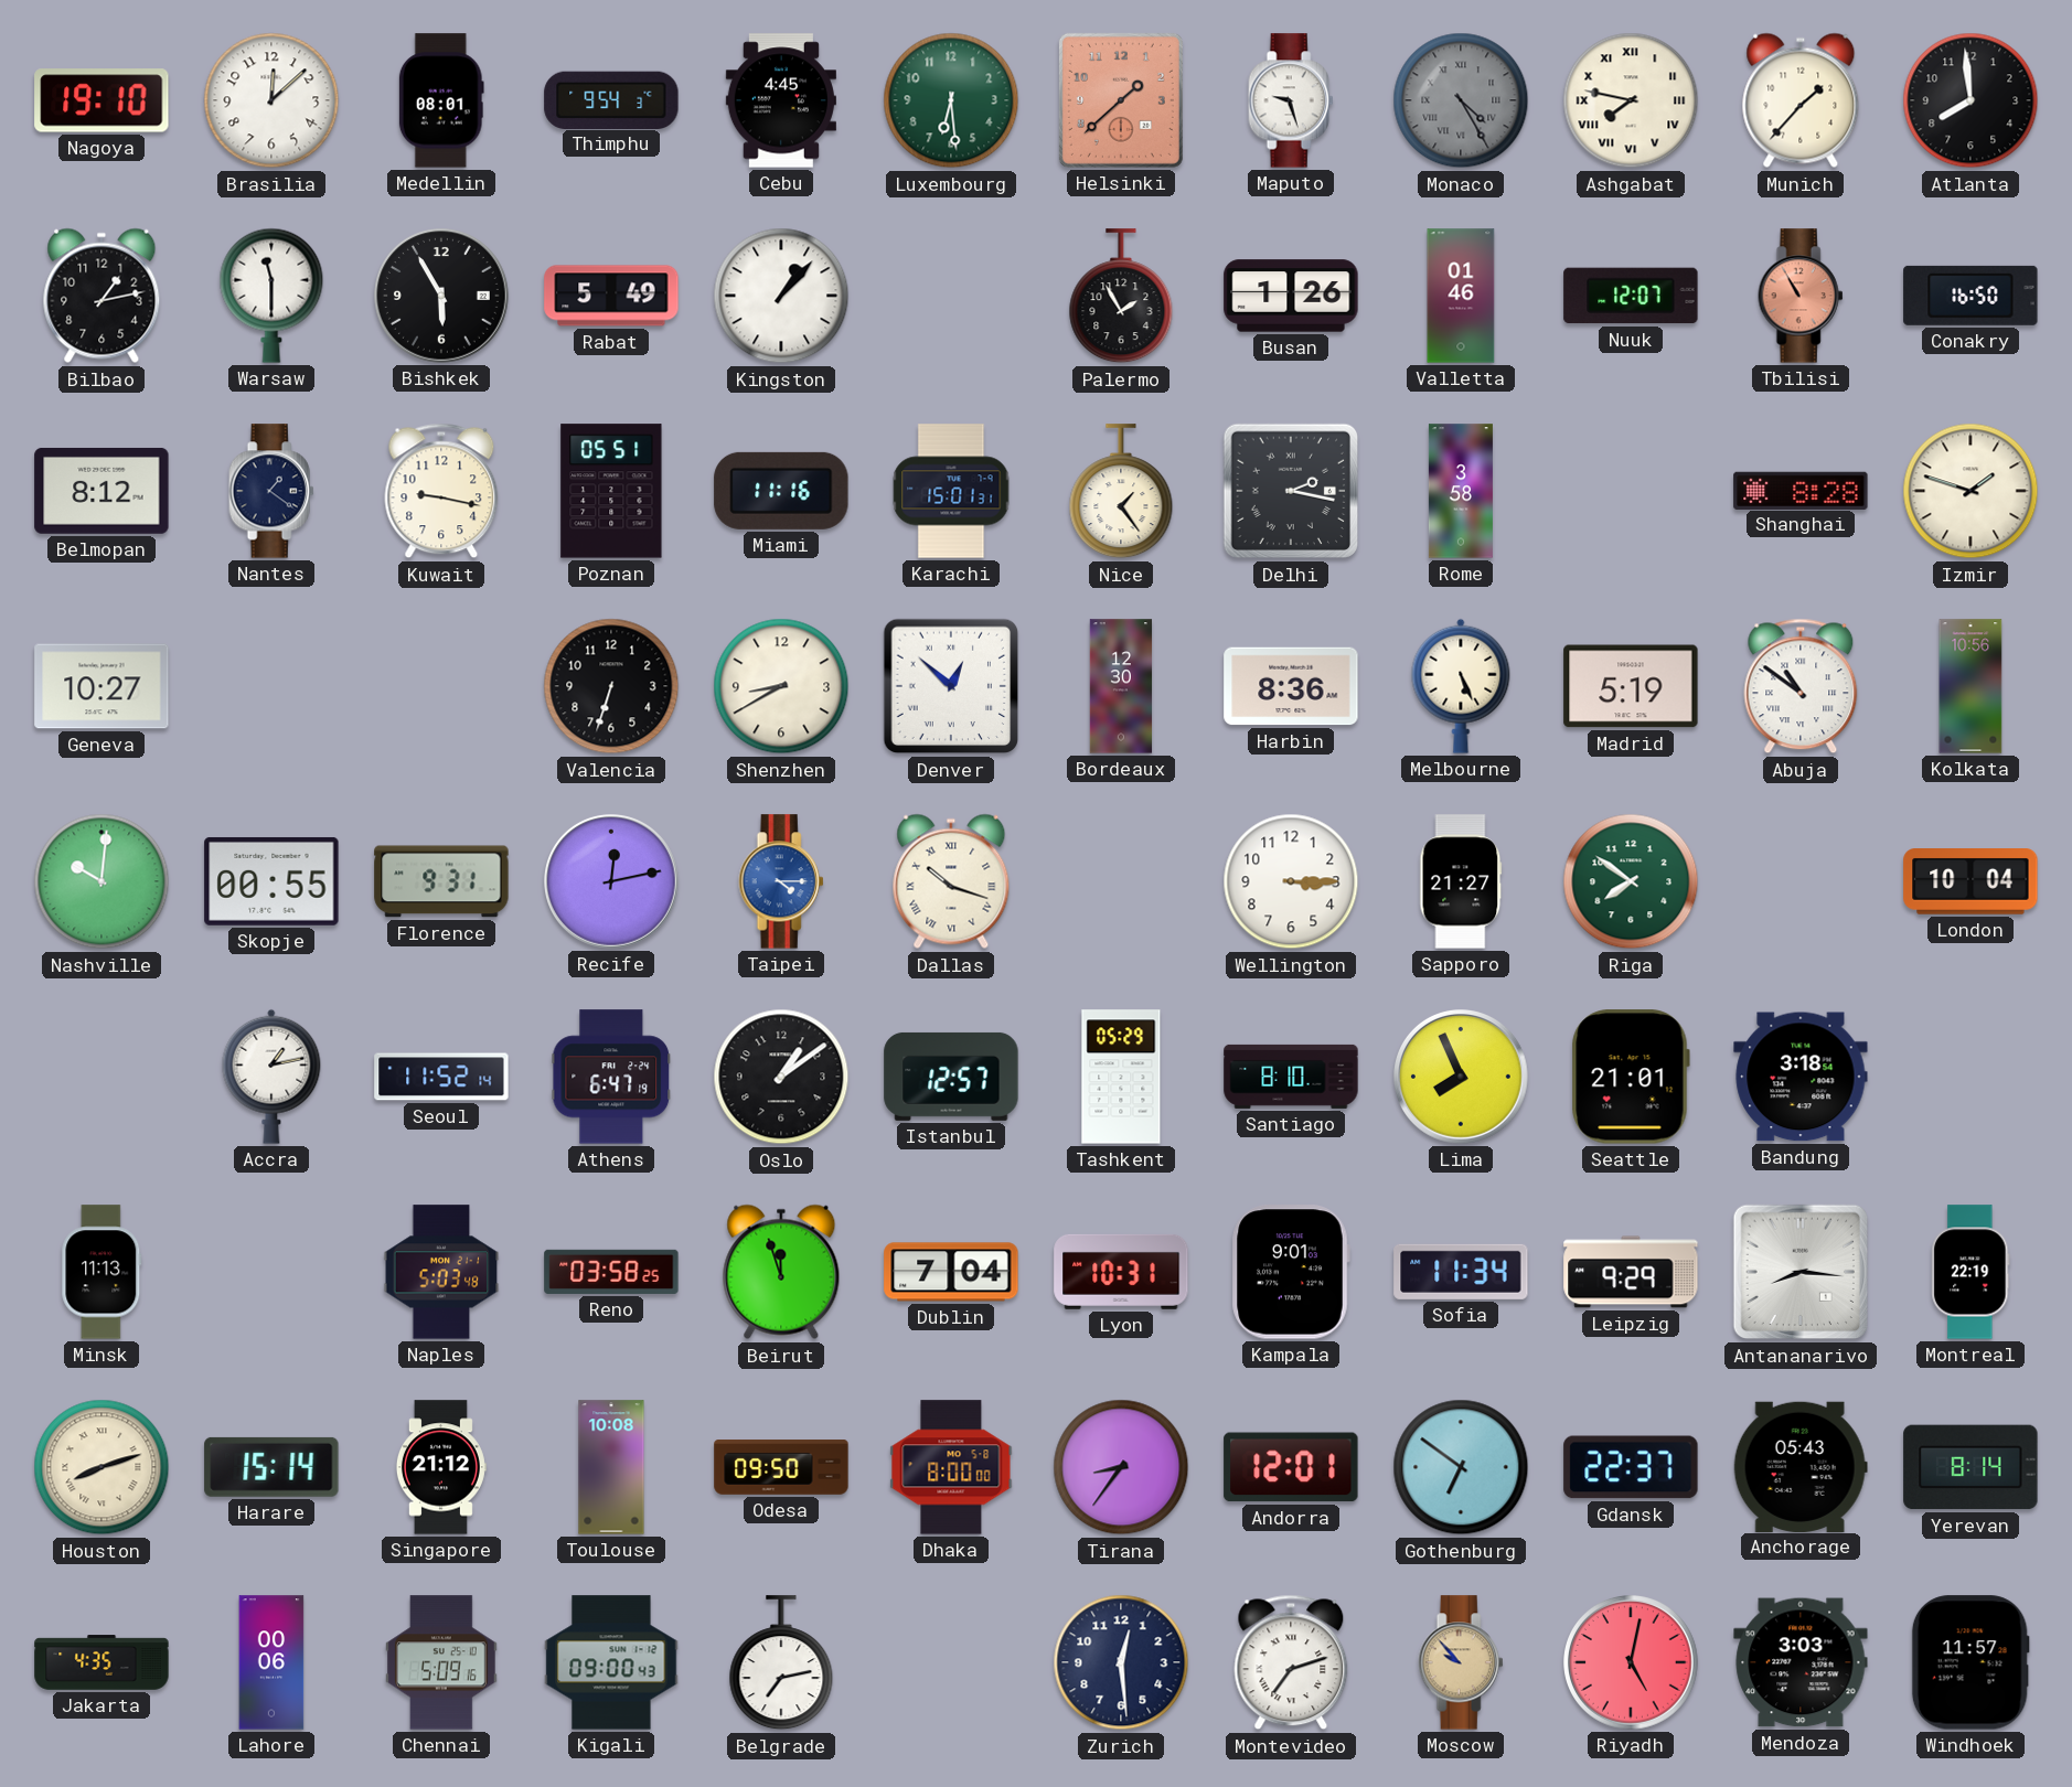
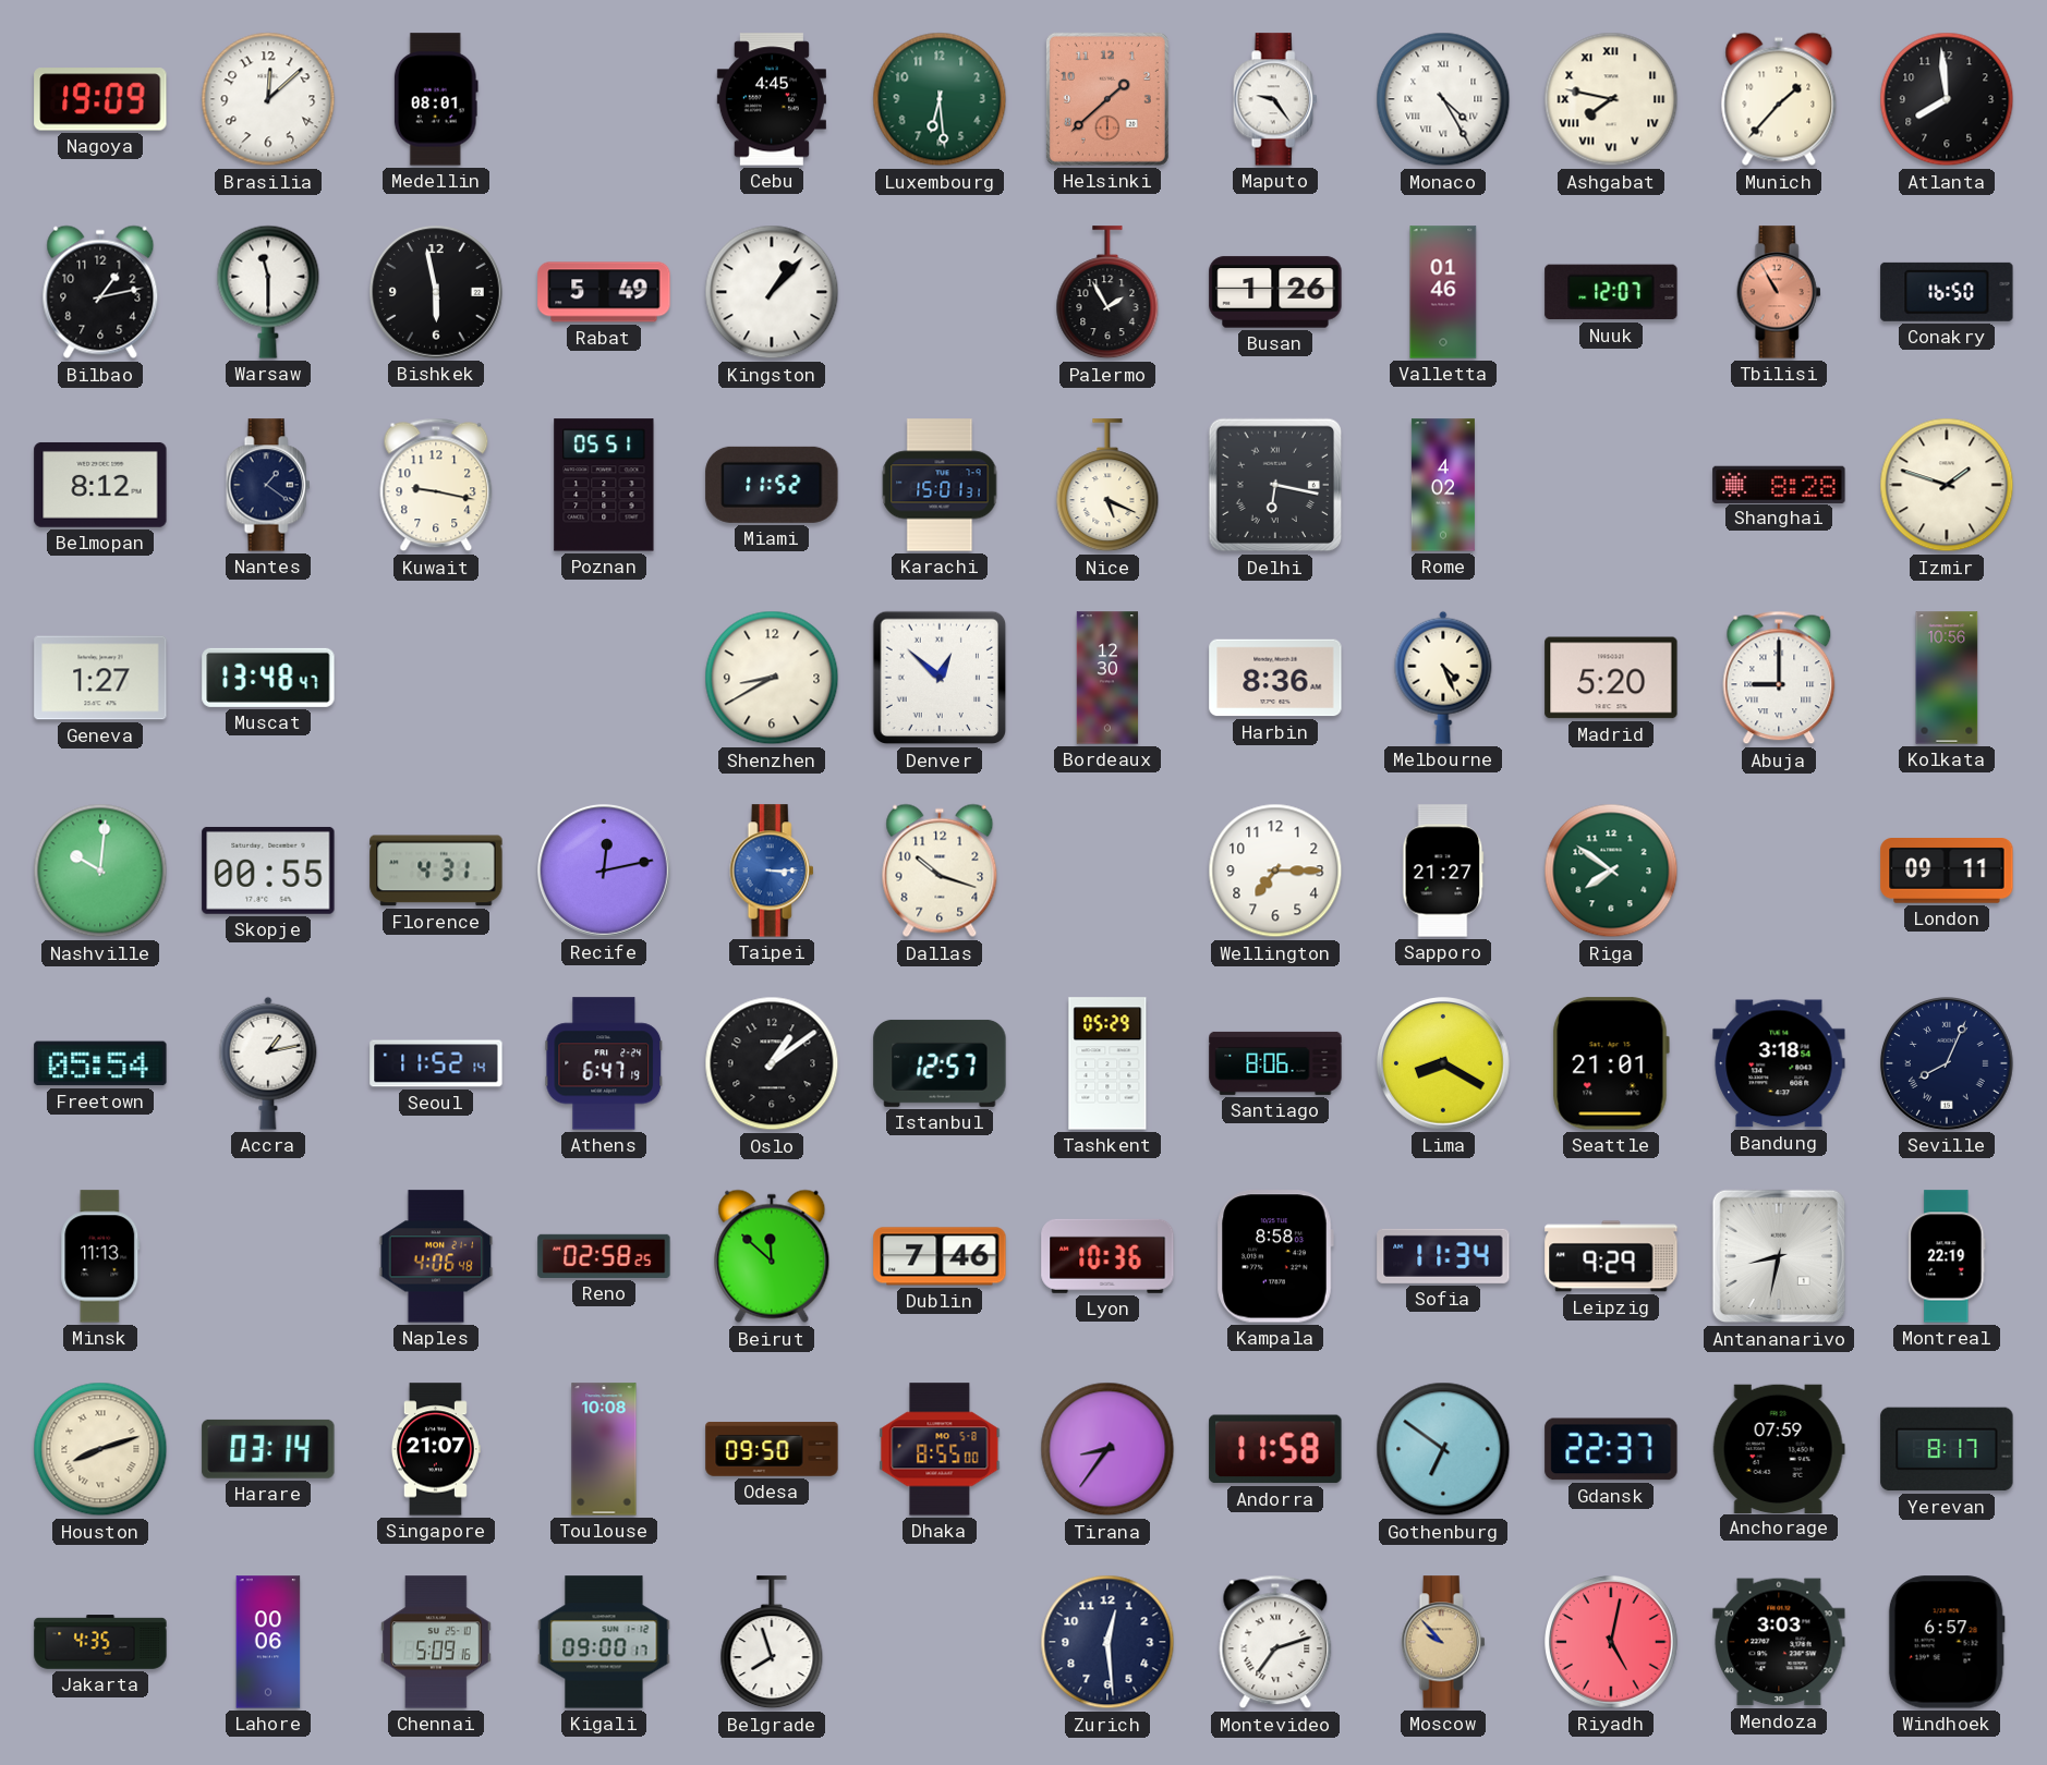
Nagoya: 19:10 -> 19:09 (100, 99)
Thimphu: 9:54 -> none (611, 99)
Maputo: 9:27 -> 9:24 (1275, 99)
Monaco dial: grey -> white (1443, 99)
Bishkek: 5:55 -> 5:58 (437, 293)
Miami: 11:16 -> 11:52 (772, 485)
Nice: 1:24 -> 5:19 (1107, 486)
Delhi: 2:17 -> 6:17 (1275, 485)
Rome: 3:58 -> 4:02 (1443, 485)
Geneva: 10:27 -> 1:27 (100, 678)
Muscat: none -> 13:48 (268, 678)
Valencia: 6:33 -> none (611, 686)
Melbourne: 5:26 -> 4:26 (1443, 678)
Madrid: 5:19 -> 5:20 (1611, 678)
Abuja: 10:51 -> 9:00 (1779, 678)
Florence: 9:31 -> 4:31 (436, 871)
Taipei: 4:15 -> 3:15 (772, 871)
Dallas numerals: Roman -> Arabic (940, 871)
Wellington: 3:15 -> 7:15 (1275, 871)
London: 10:04 -> 09:11 (1947, 872)
Freetown: none -> 05:54 (100, 1063)
Santiago: 8:10 -> 8:06 (1275, 1063)
Lima: 7:56 -> 8:20 (1444, 1064)
Seville: none -> 8:04 (1948, 1064)
Naples: 5:03 -> 4:06 (436, 1256)
Reno: 03:58 -> 02:58 (604, 1256)
Beirut: 11:57 -> 11:52 (772, 1256)
Dublin: 7:04 -> 7:46 (940, 1256)
Lyon: 10:31 -> 10:36 (1107, 1256)
Kampala: 9:01 -> 8:58 (1275, 1256)
Antananarivo: 8:16 -> 8:32 (1779, 1256)
Harare: 15:14 -> 03:14 (268, 1449)
Singapore: 21:12 -> 21:07 (435, 1449)
Dhaka: 8:00 -> 8:55 (940, 1449)
Andorra: 12:01 -> 11:58 (1275, 1449)
Anchorage: 05:43 -> 07:59 (1779, 1448)
Yerevan: 8:14 -> 8:17 (1947, 1449)
Kigali: 09:00:43 -> 09:00:17 (604, 1642)
Belgrade: 7:13 -> 7:57 (772, 1643)
Windhoek: 11:57 -> 6:57 (1947, 1642)
